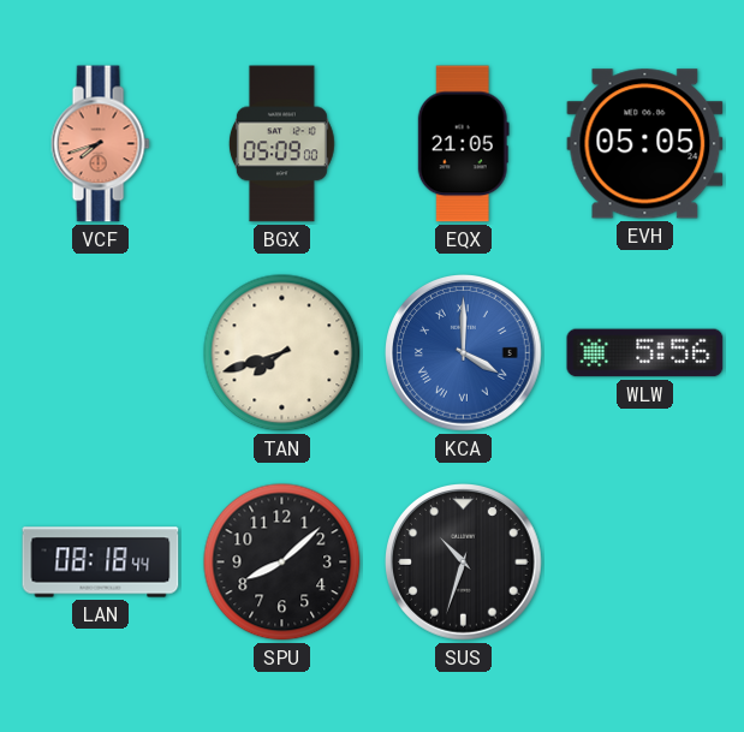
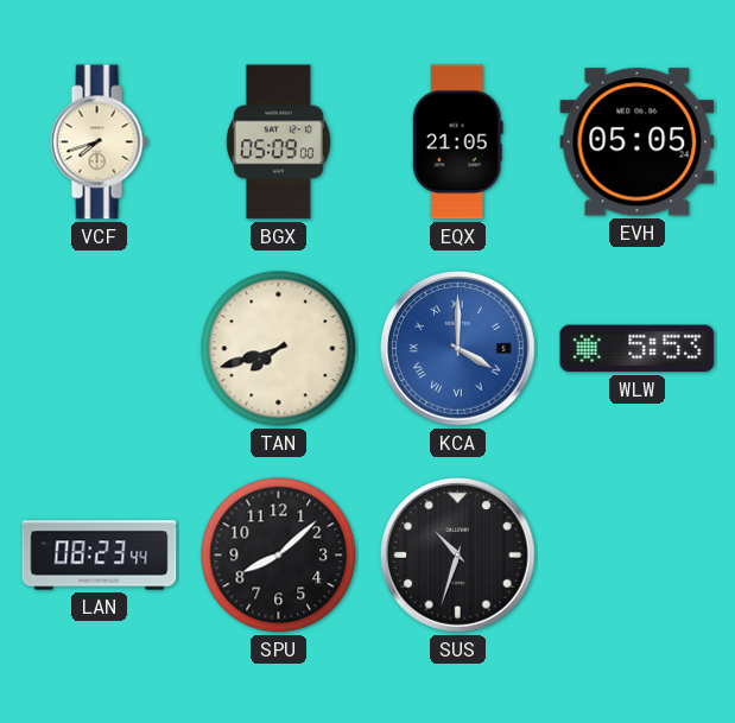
VCF dial: salmon -> cream (99, 142)
WLW: 5:56 -> 5:53 (638, 349)
LAN: 08:18 -> 08:23 (100, 556)
